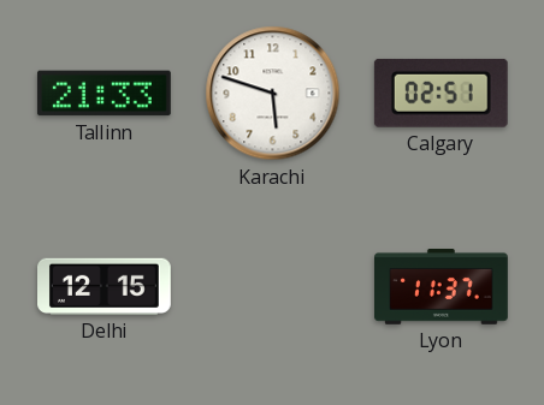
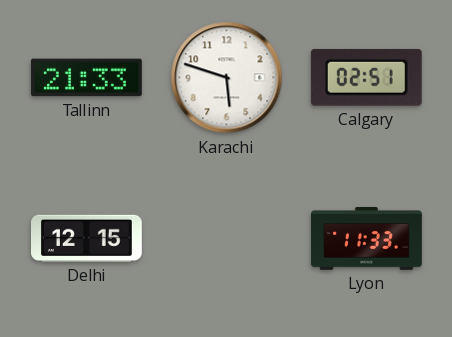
Lyon: 11:37 -> 11:33 (367, 239)
